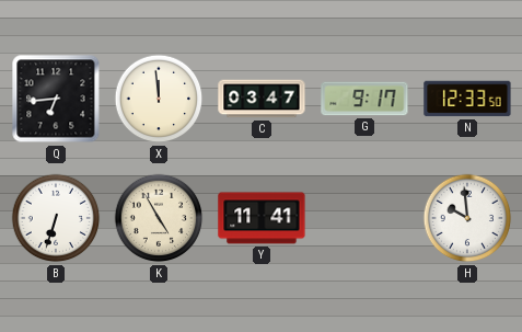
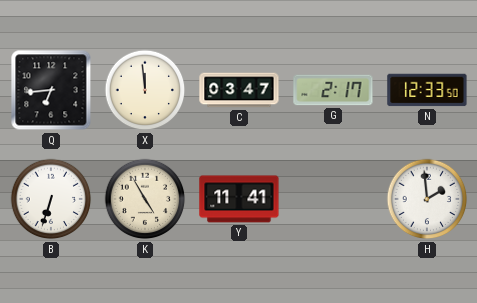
G: 9:17 -> 2:17 (333, 90)
H: 9:59 -> 1:59 (427, 199)
